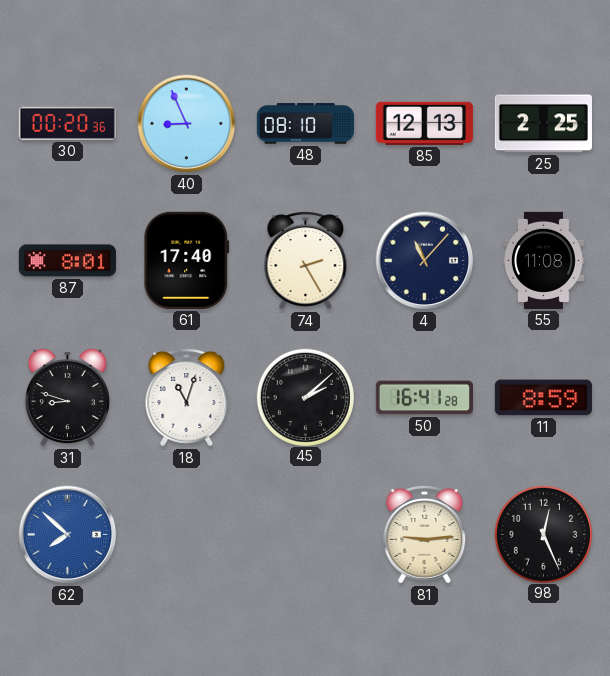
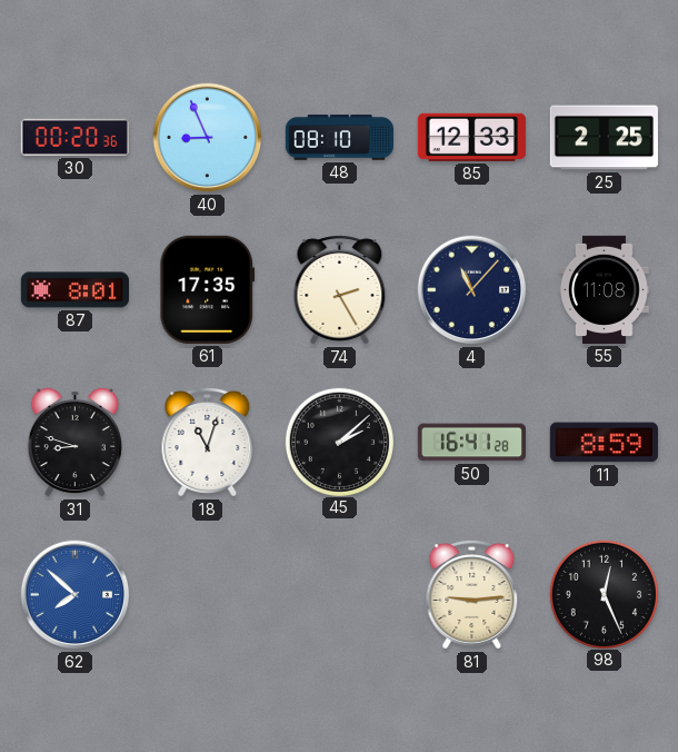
85: 12:13 -> 12:33 (471, 137)
61: 17:40 -> 17:35 (208, 289)
